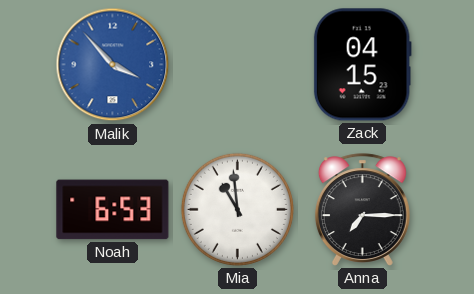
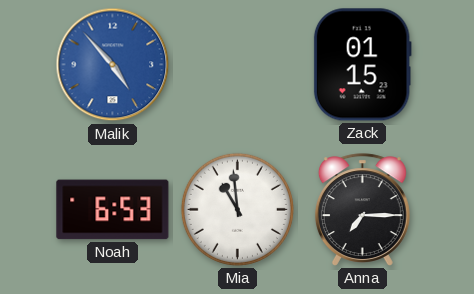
Malik: 3:53 -> 4:53 (113, 65)
Zack: 04:15 -> 01:15 (362, 65)
